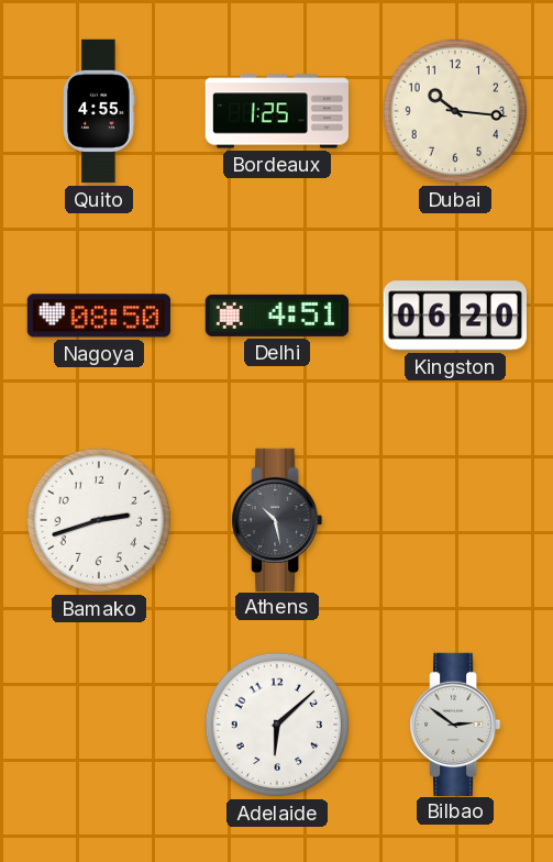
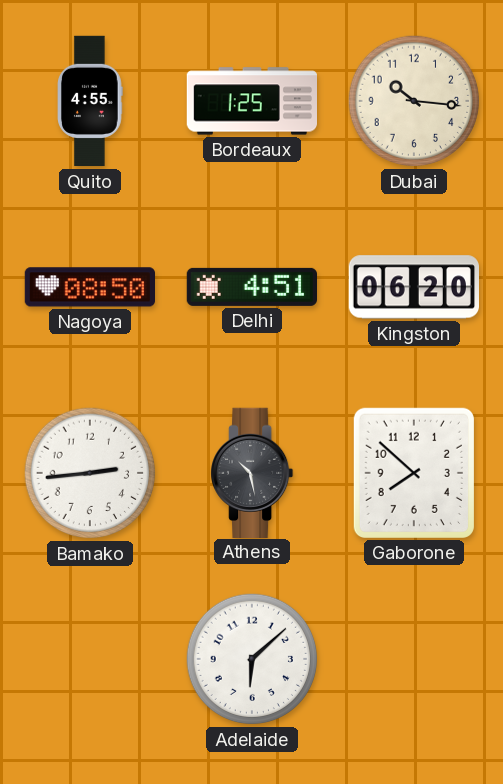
Bamako: 2:42 -> 2:44 (90, 473)
Gaborone: none -> 7:52 (414, 473)
Bilbao: 2:51 -> none (455, 723)
